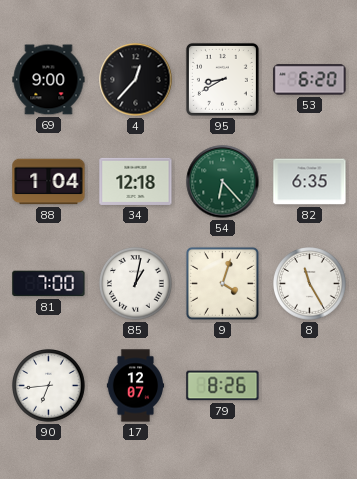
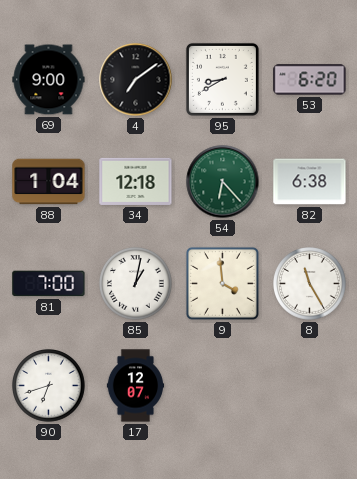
4: 12:37 -> 7:09 (136, 80)
82: 6:35 -> 6:38 (310, 182)
9: 4:03 -> 3:59 (222, 283)
90: 6:44 -> 6:42 (49, 386)
79: 8:26 -> none (223, 386)
